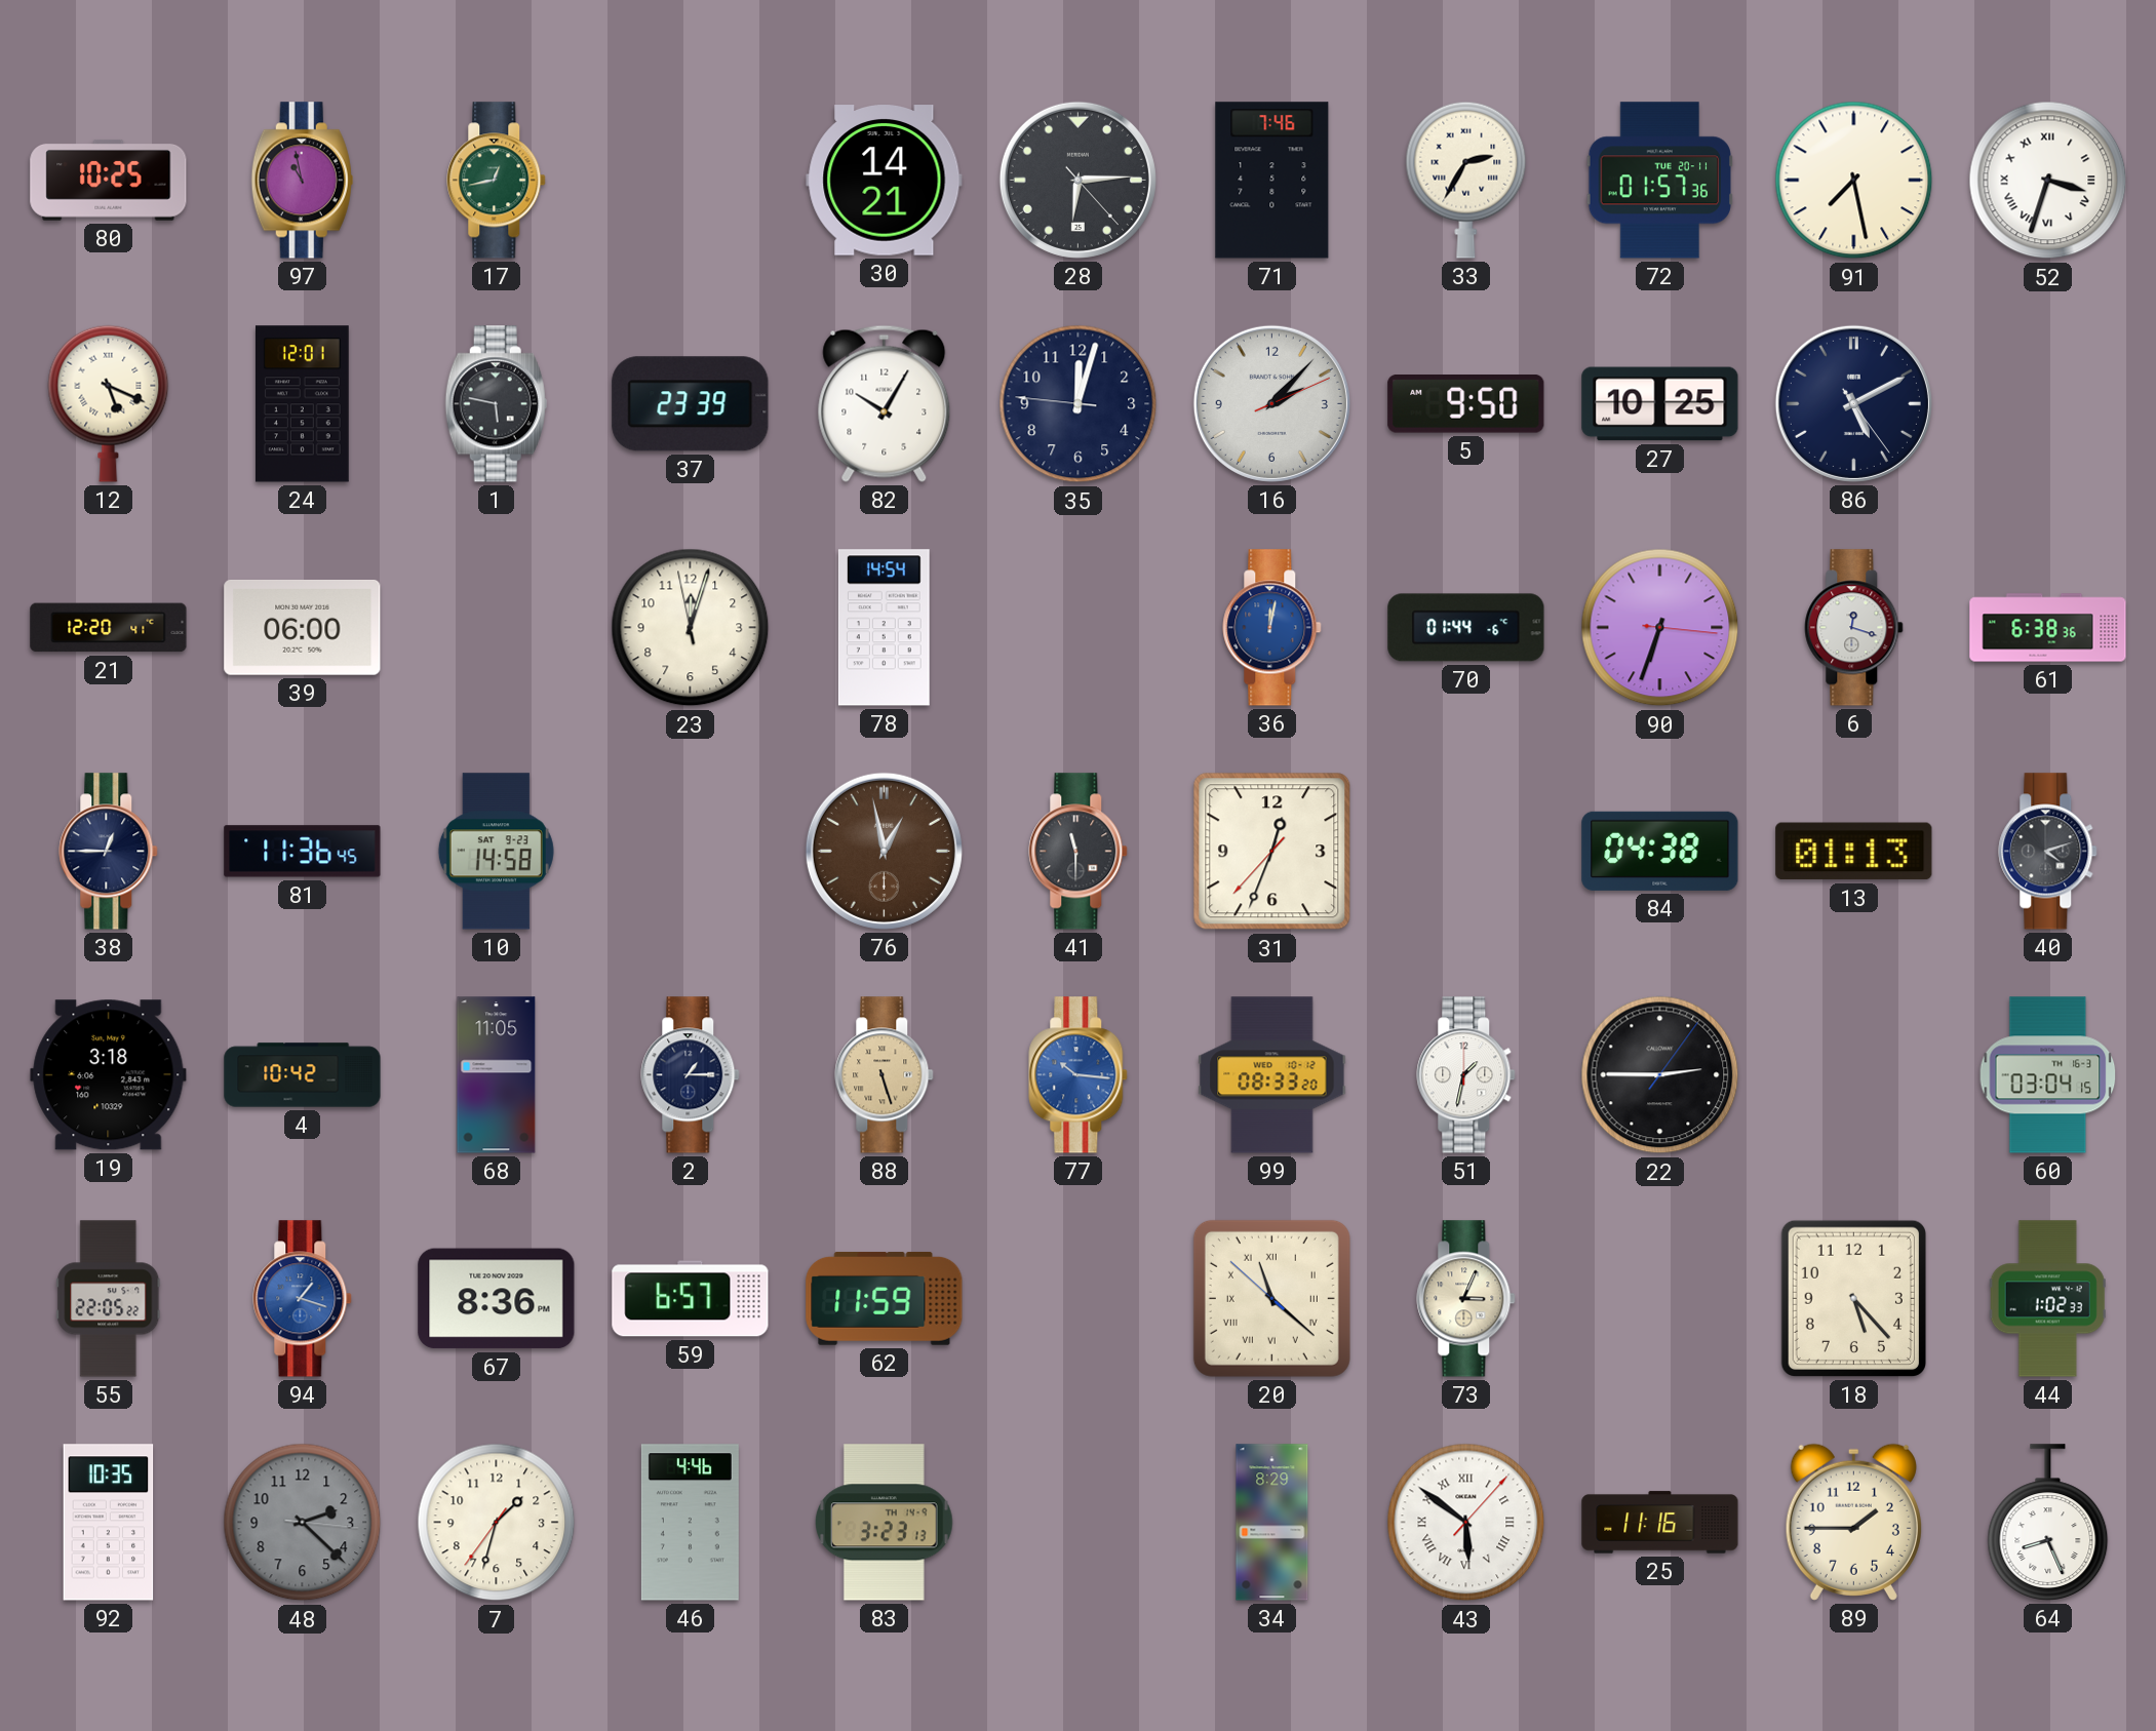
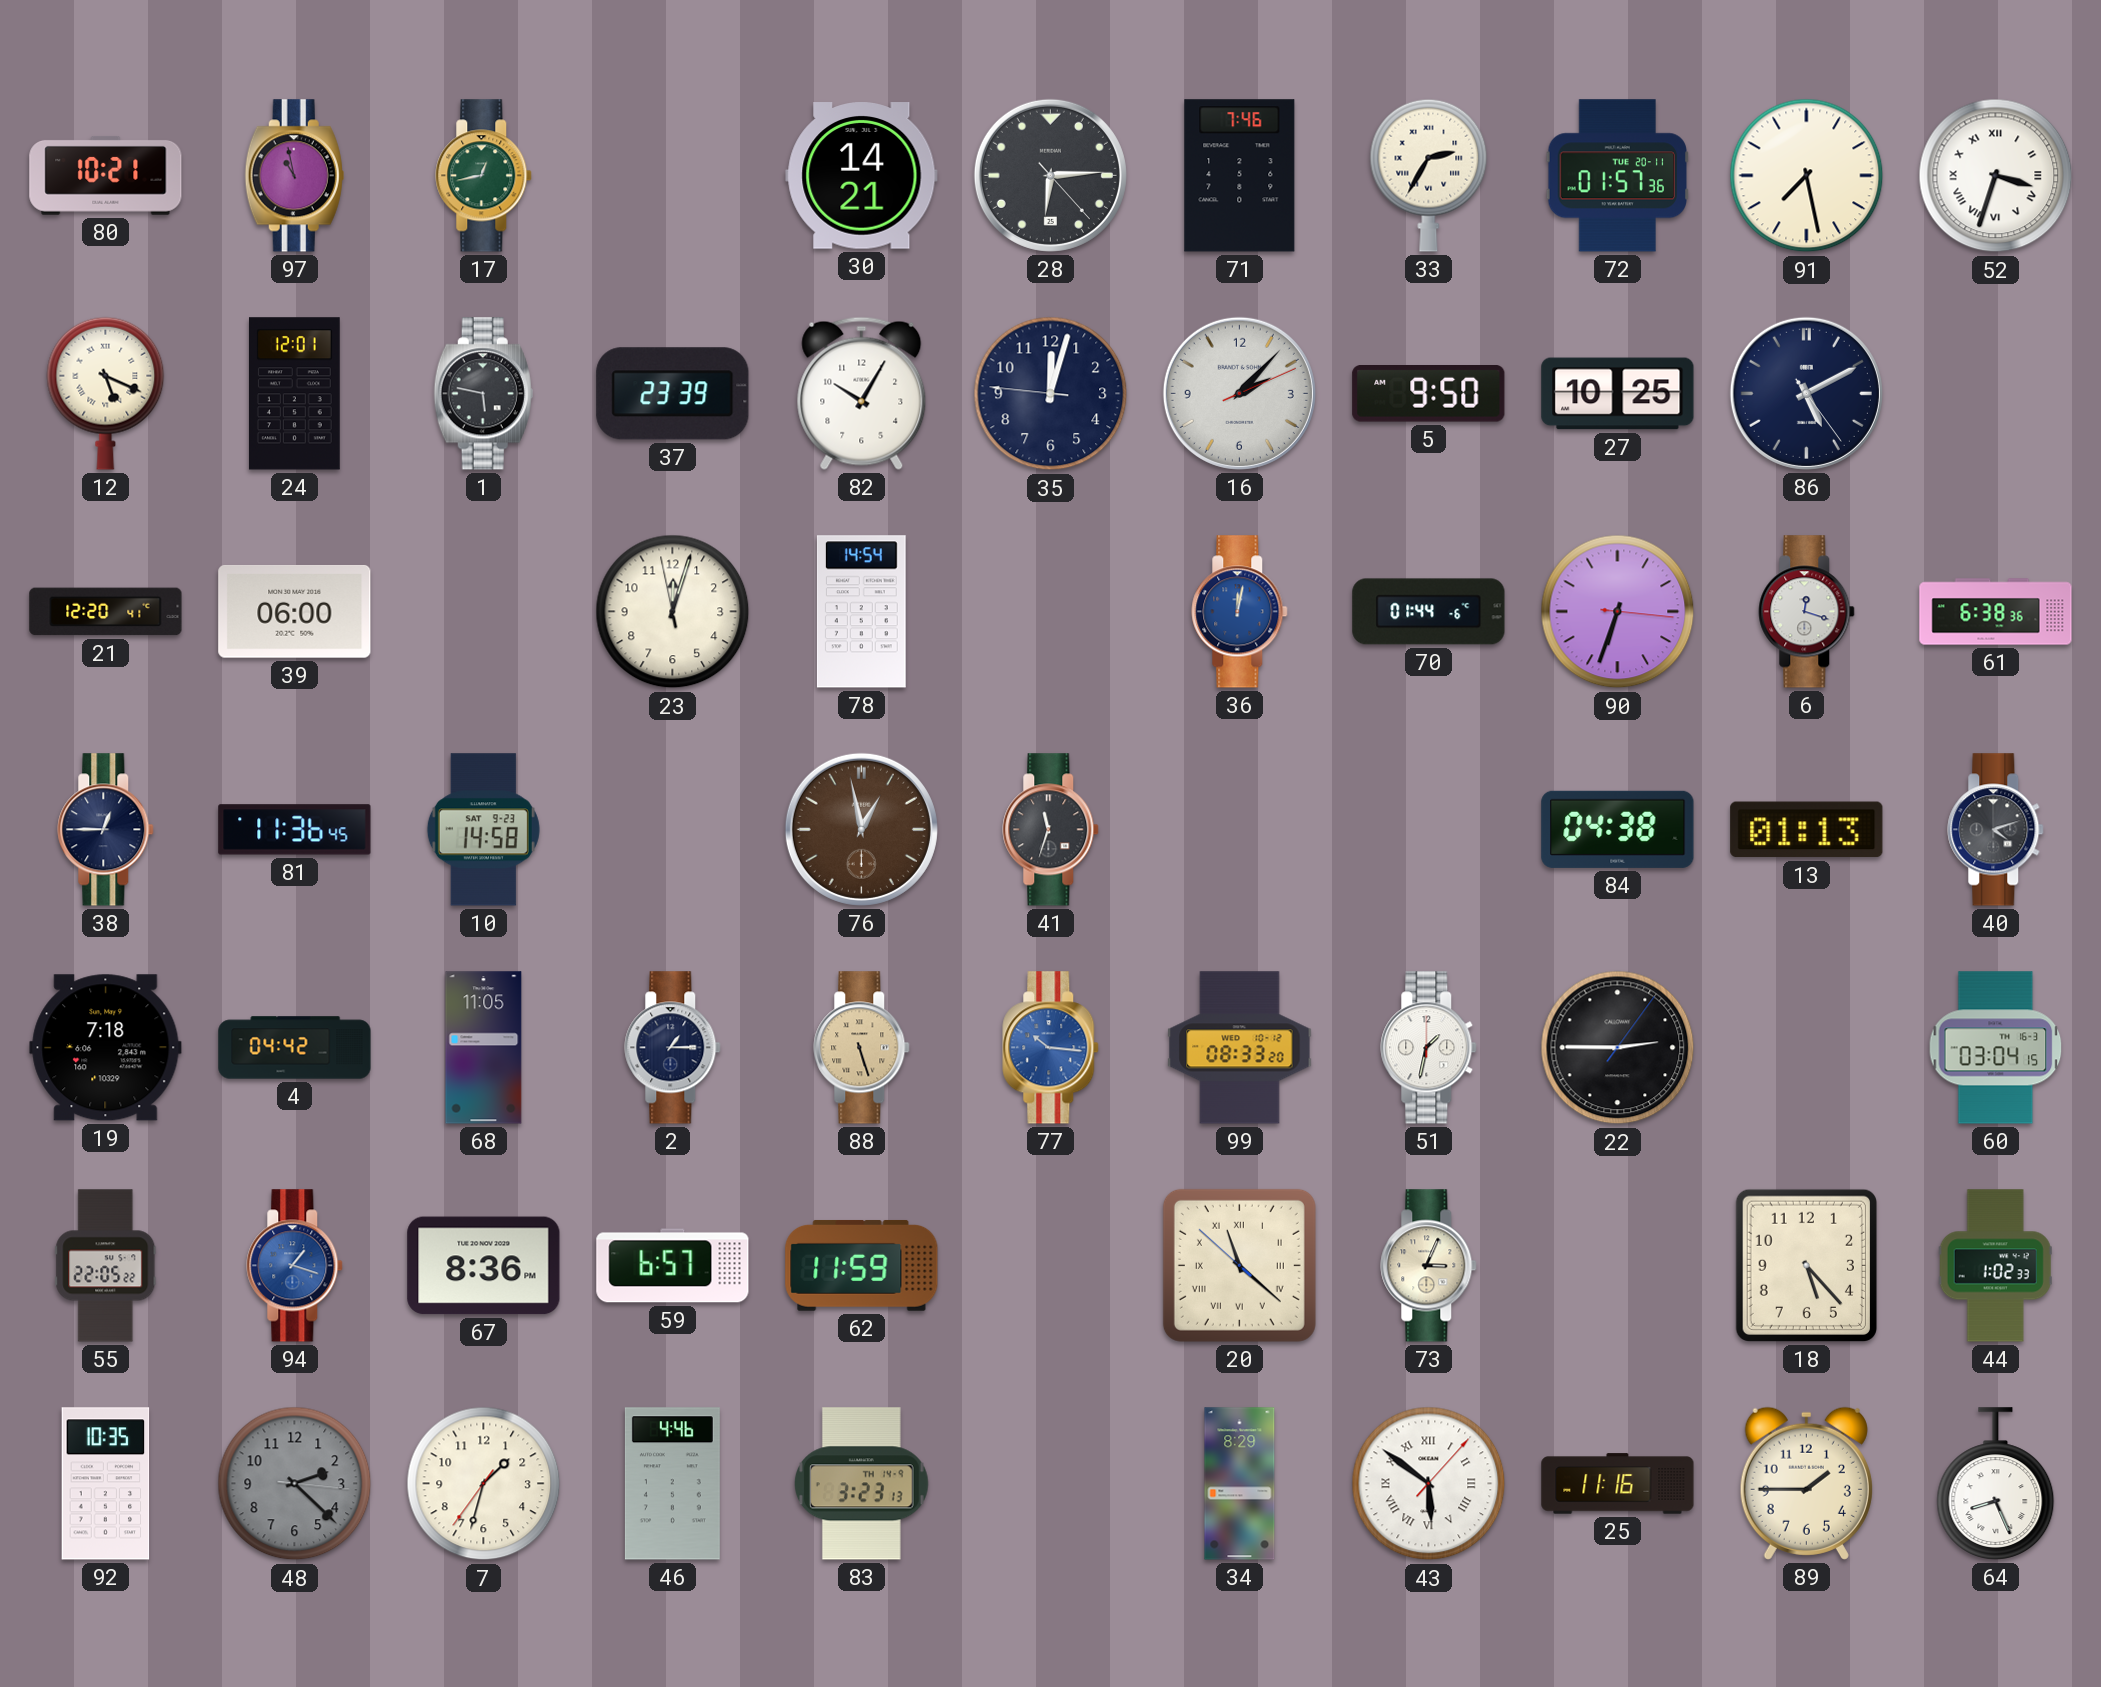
80: 10:25 -> 10:21 (106, 175)
41: 11:30 -> 11:33 (1051, 830)
31: 12:33 -> none (1272, 852)
19: 3:18 -> 7:18 (106, 1048)
4: 10:42 -> 04:42 (295, 1048)
